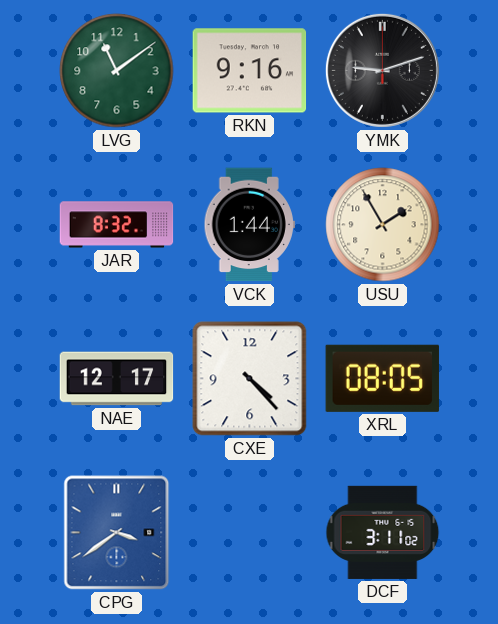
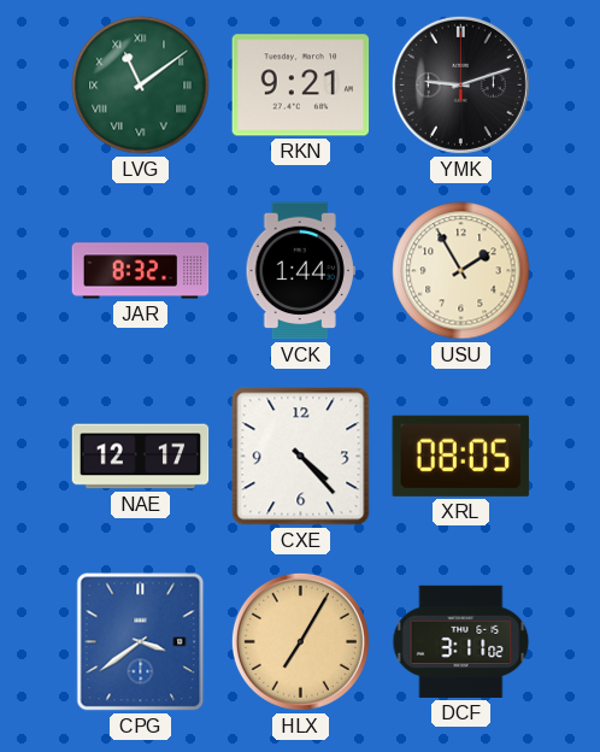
LVG numerals: Arabic -> Roman (141, 86)
RKN: 9:16 -> 9:21 (301, 86)
HLX: none -> 7:05 (300, 641)
